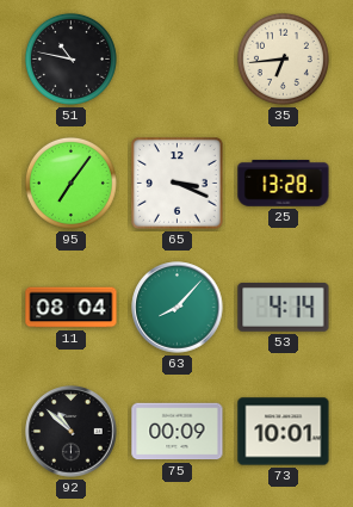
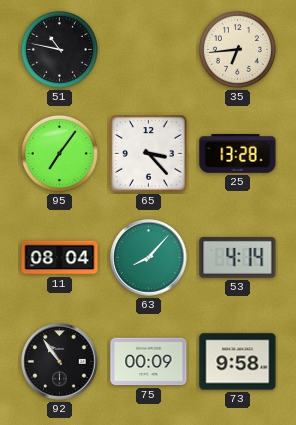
65: 3:19 -> 3:23 (149, 154)
92: 10:52 -> 10:54 (60, 362)
73: 10:01 -> 9:58 (238, 362)
